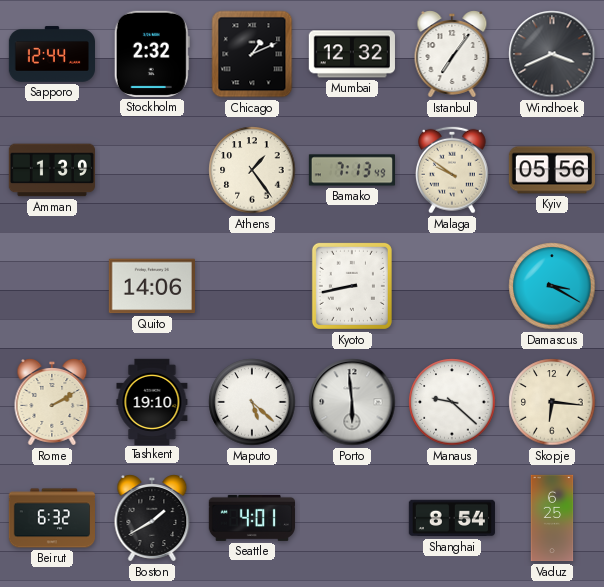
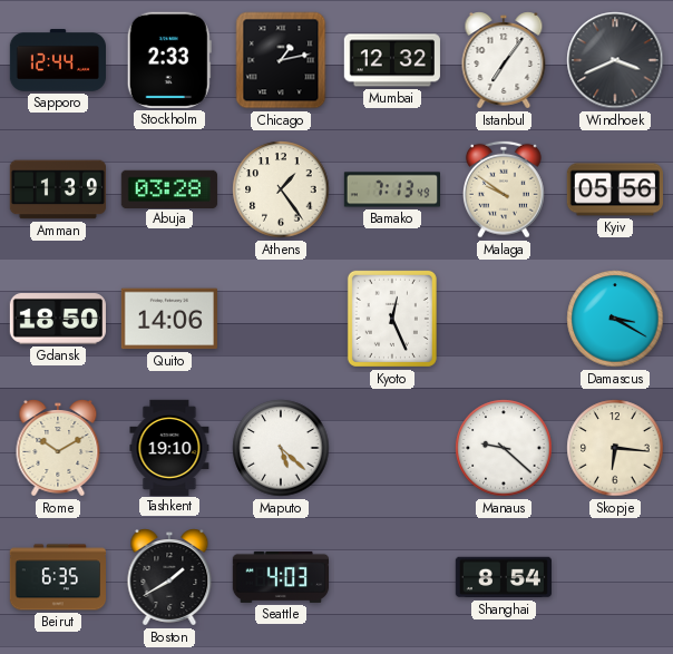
Stockholm: 2:32 -> 2:33 (169, 60)
Chicago: 1:11 -> 1:13 (281, 60)
Abuja: none -> 03:28 (169, 188)
Gdansk: none -> 18:50 (57, 320)
Kyoto: 8:43 -> 12:26 (392, 319)
Rome: 2:10 -> 10:10 (58, 448)
Porto: 5:59 -> none (352, 402)
Beirut: 6:32 -> 6:35 (57, 577)
Seattle: 4:01 -> 4:03 (280, 577)
Vaduz: 6:25 -> none (552, 518)
